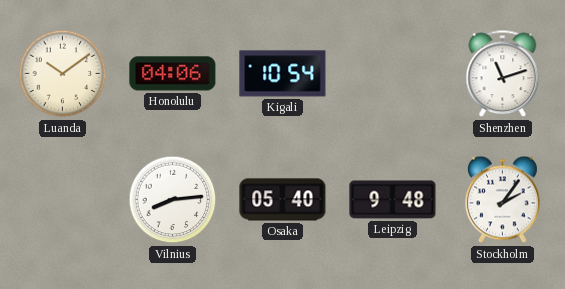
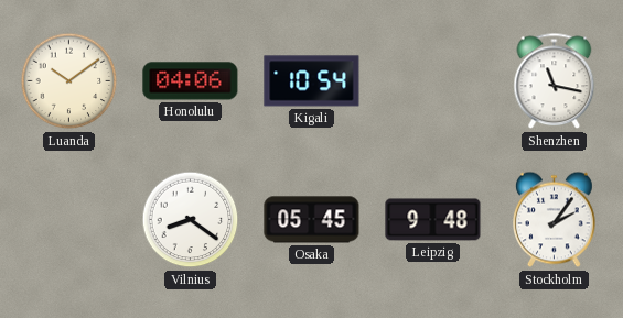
Shenzhen: 11:12 -> 11:17 (555, 81)
Vilnius: 8:14 -> 8:21 (191, 220)
Osaka: 05:40 -> 05:45 (312, 220)
